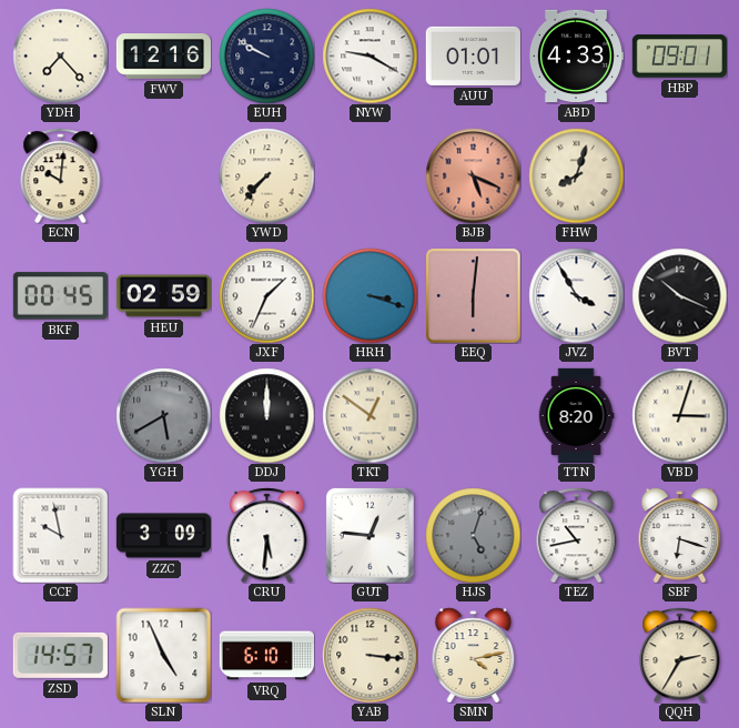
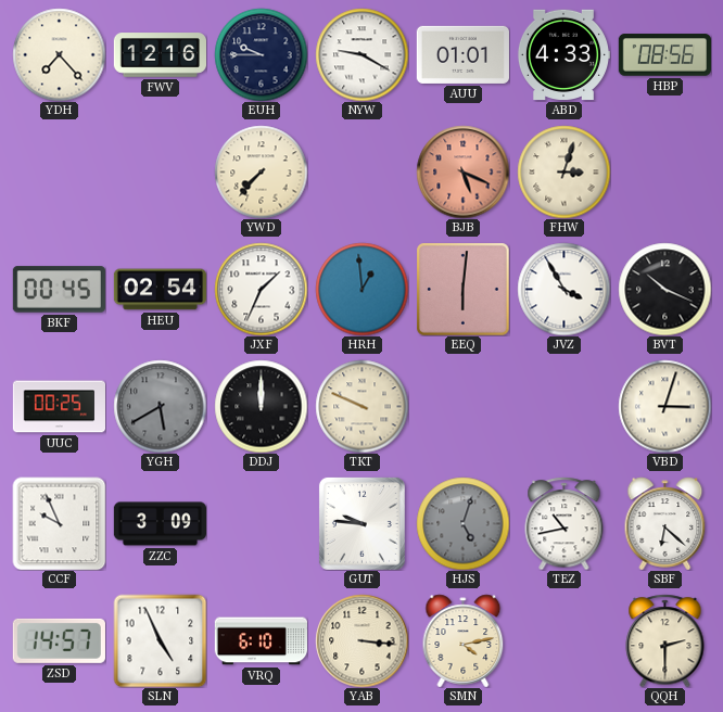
EUH: 9:50 -> 9:45 (261, 54)
HBP: 09:01 -> 08:56 (664, 55)
ECN: 10:01 -> none (61, 175)
FHW: 8:03 -> 3:03 (563, 171)
HEU: 02:59 -> 02:54 (160, 290)
HRH: 3:18 -> 12:59 (361, 289)
UUC: none -> 00:25 (59, 407)
TKT: 12:51 -> 9:49 (361, 406)
TTN: 8:20 -> none (576, 415)
CCF: 9:58 -> 9:56 (59, 523)
CRU: 5:31 -> none (267, 535)
GUT: 12:46 -> 9:46 (361, 523)
SBF: 6:18 -> 6:22 (665, 523)
QQH: 2:35 -> 2:30 (665, 640)
